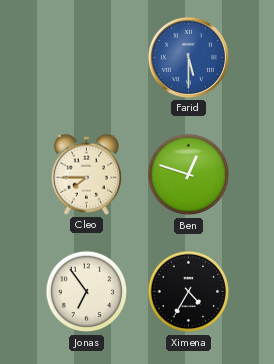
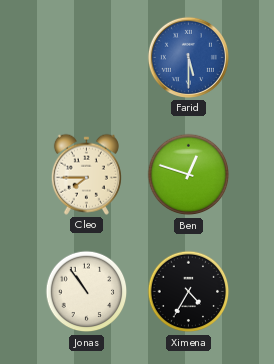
Jonas: 6:54 -> 10:54 (87, 292)
